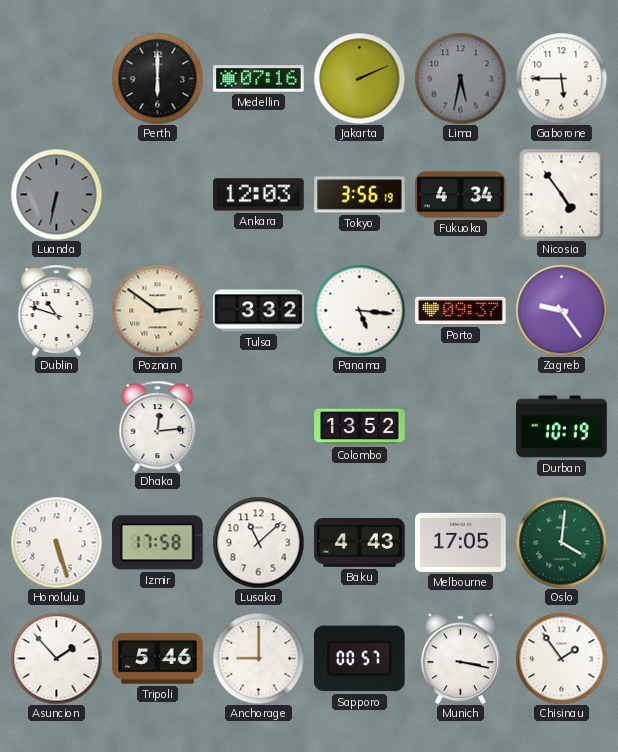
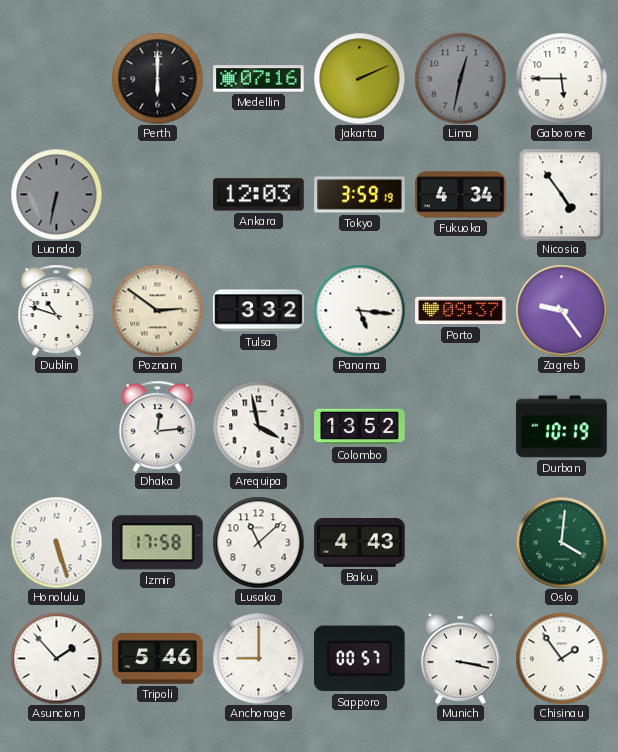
Lima: 5:32 -> 12:32 (460, 78)
Tokyo: 3:56 -> 3:59 (360, 195)
Arequipa: none -> 3:58 (258, 426)
Melbourne: 17:05 -> none (461, 542)
